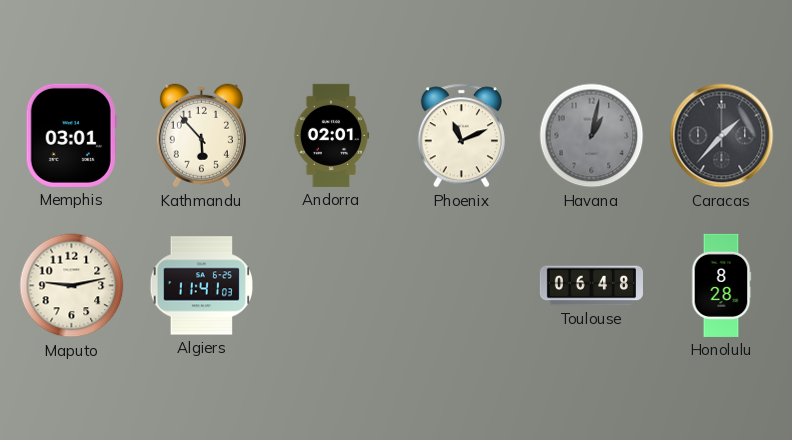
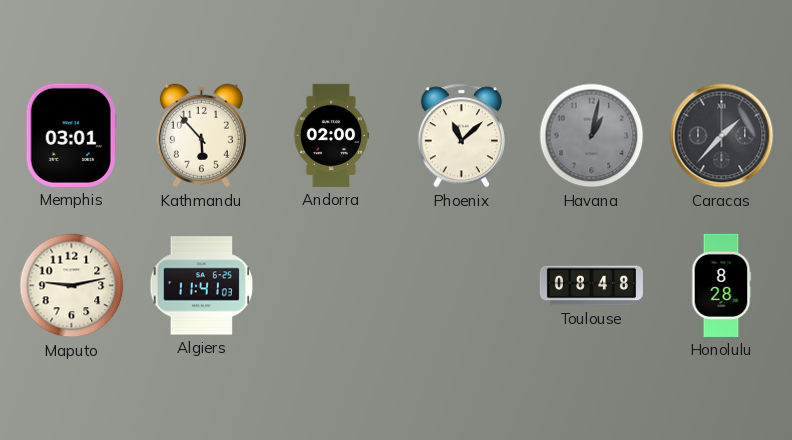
Andorra: 02:01 -> 02:00 (331, 135)
Phoenix: 11:11 -> 11:08 (461, 136)
Toulouse: 06:48 -> 08:48 (591, 286)
